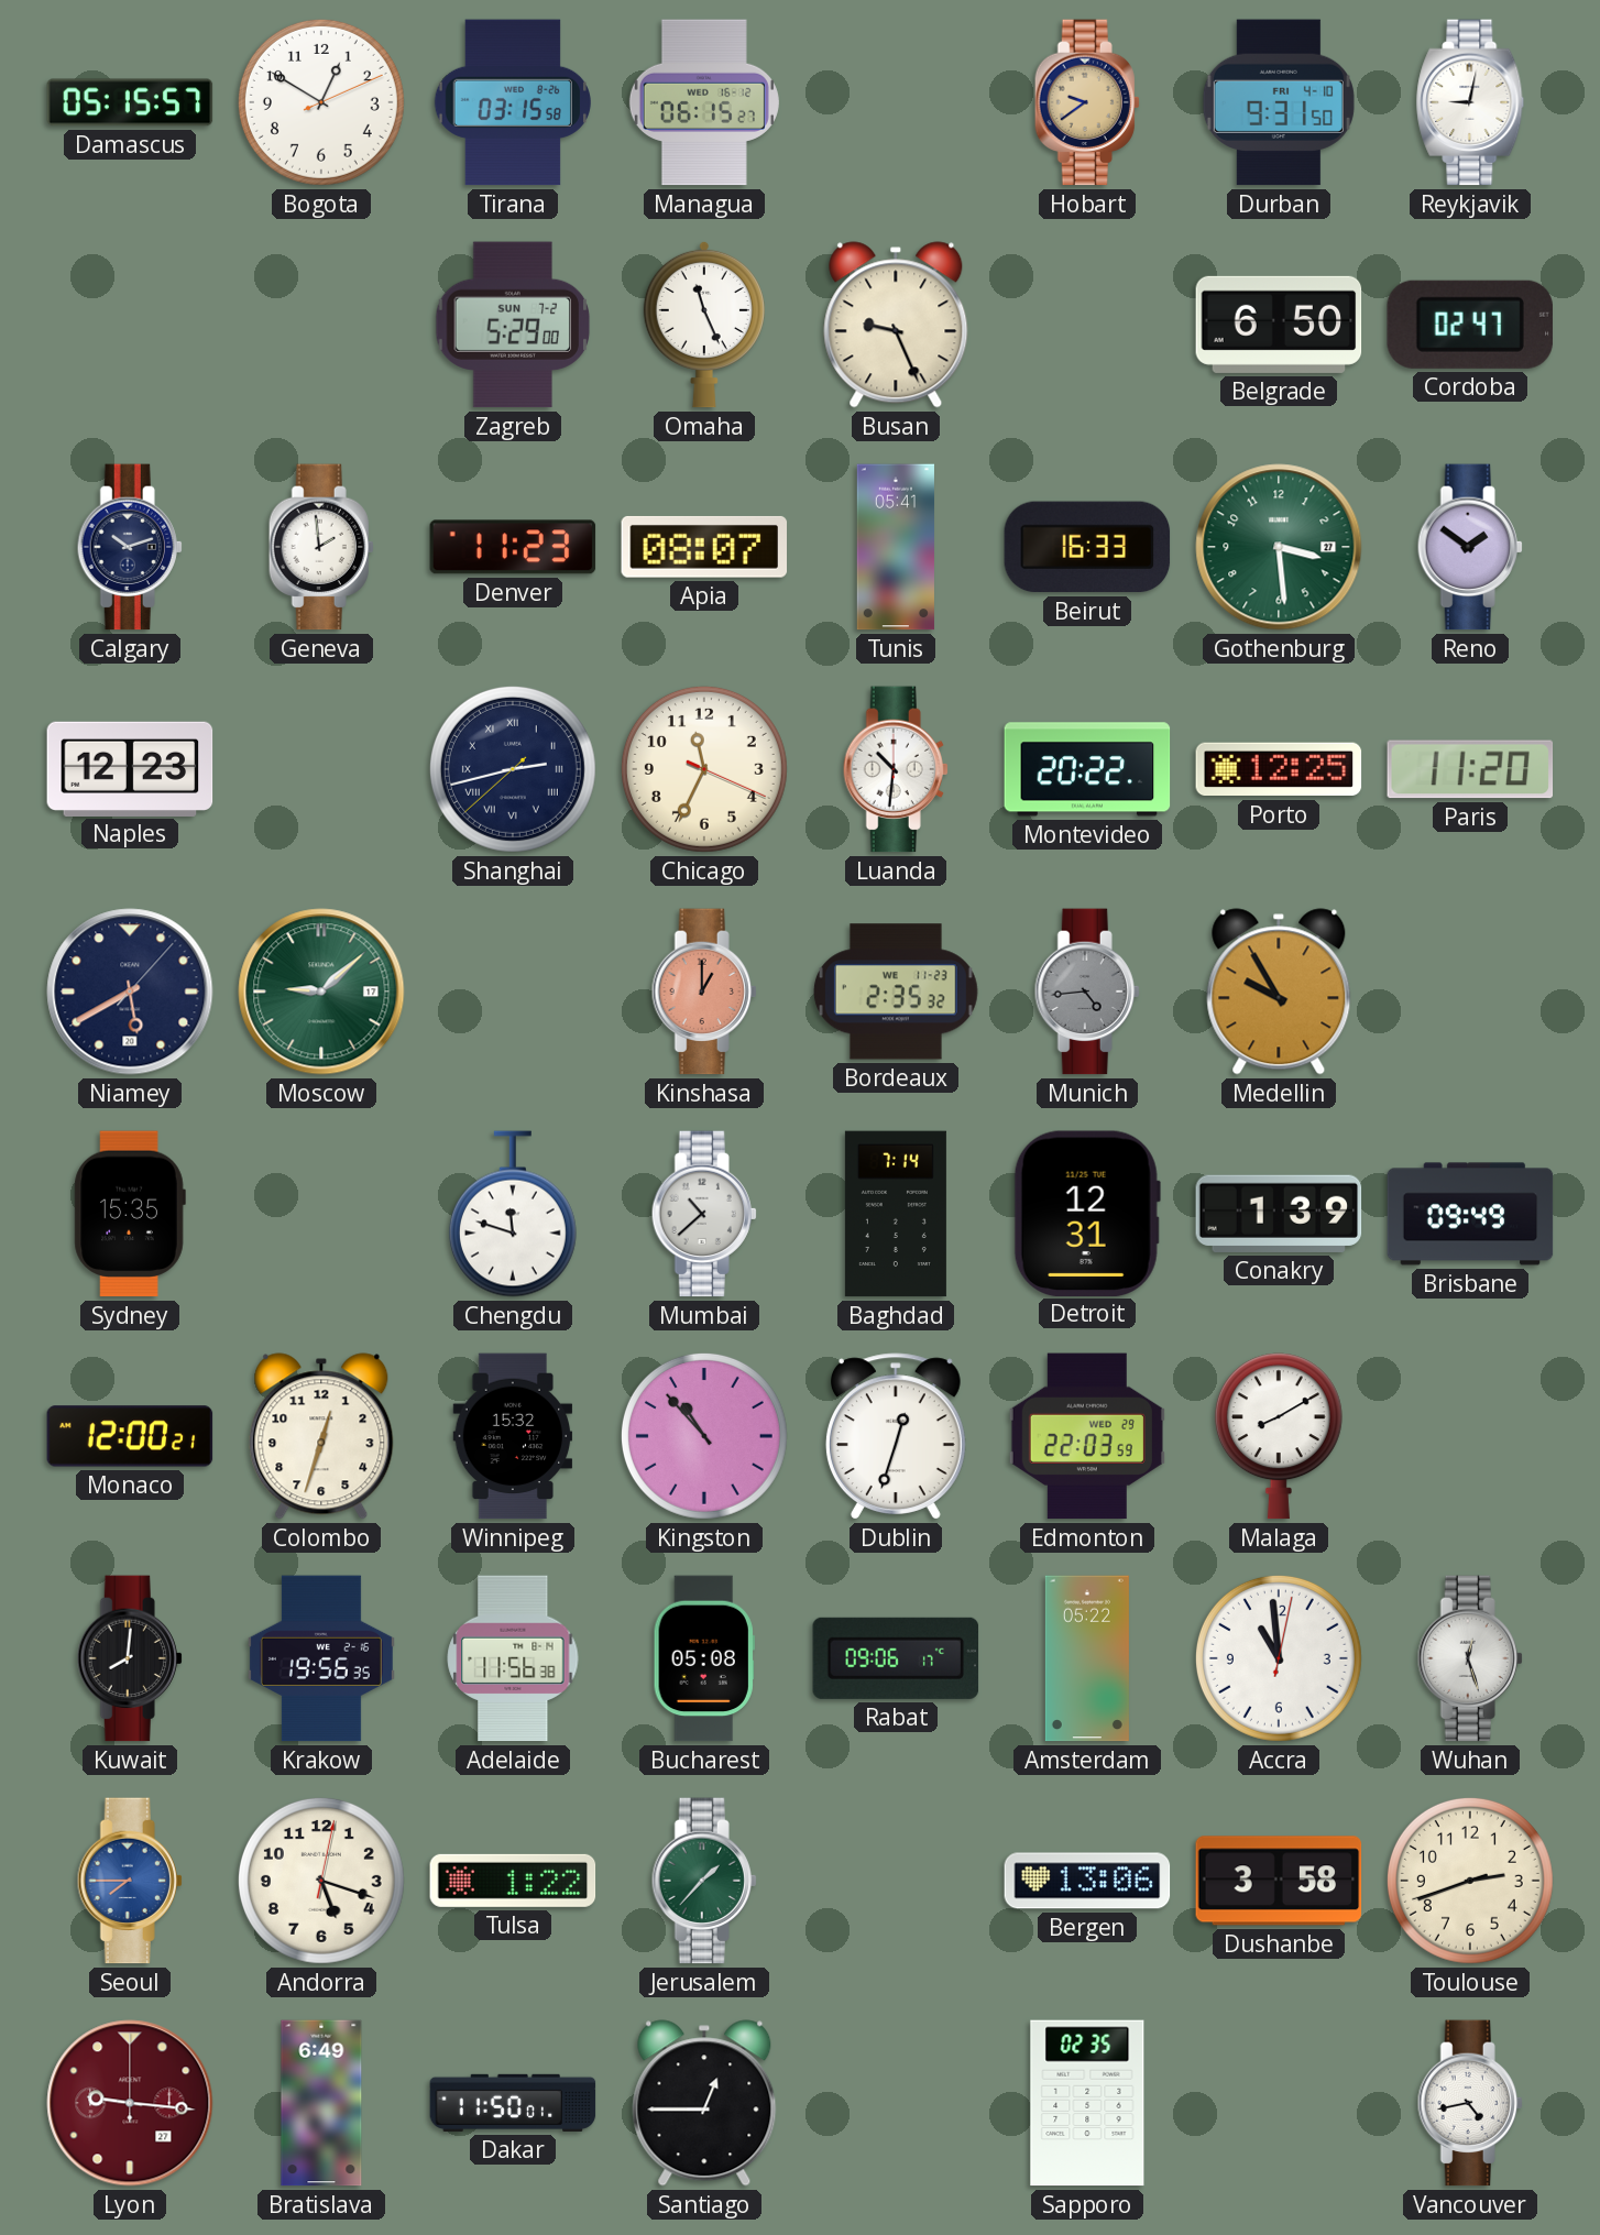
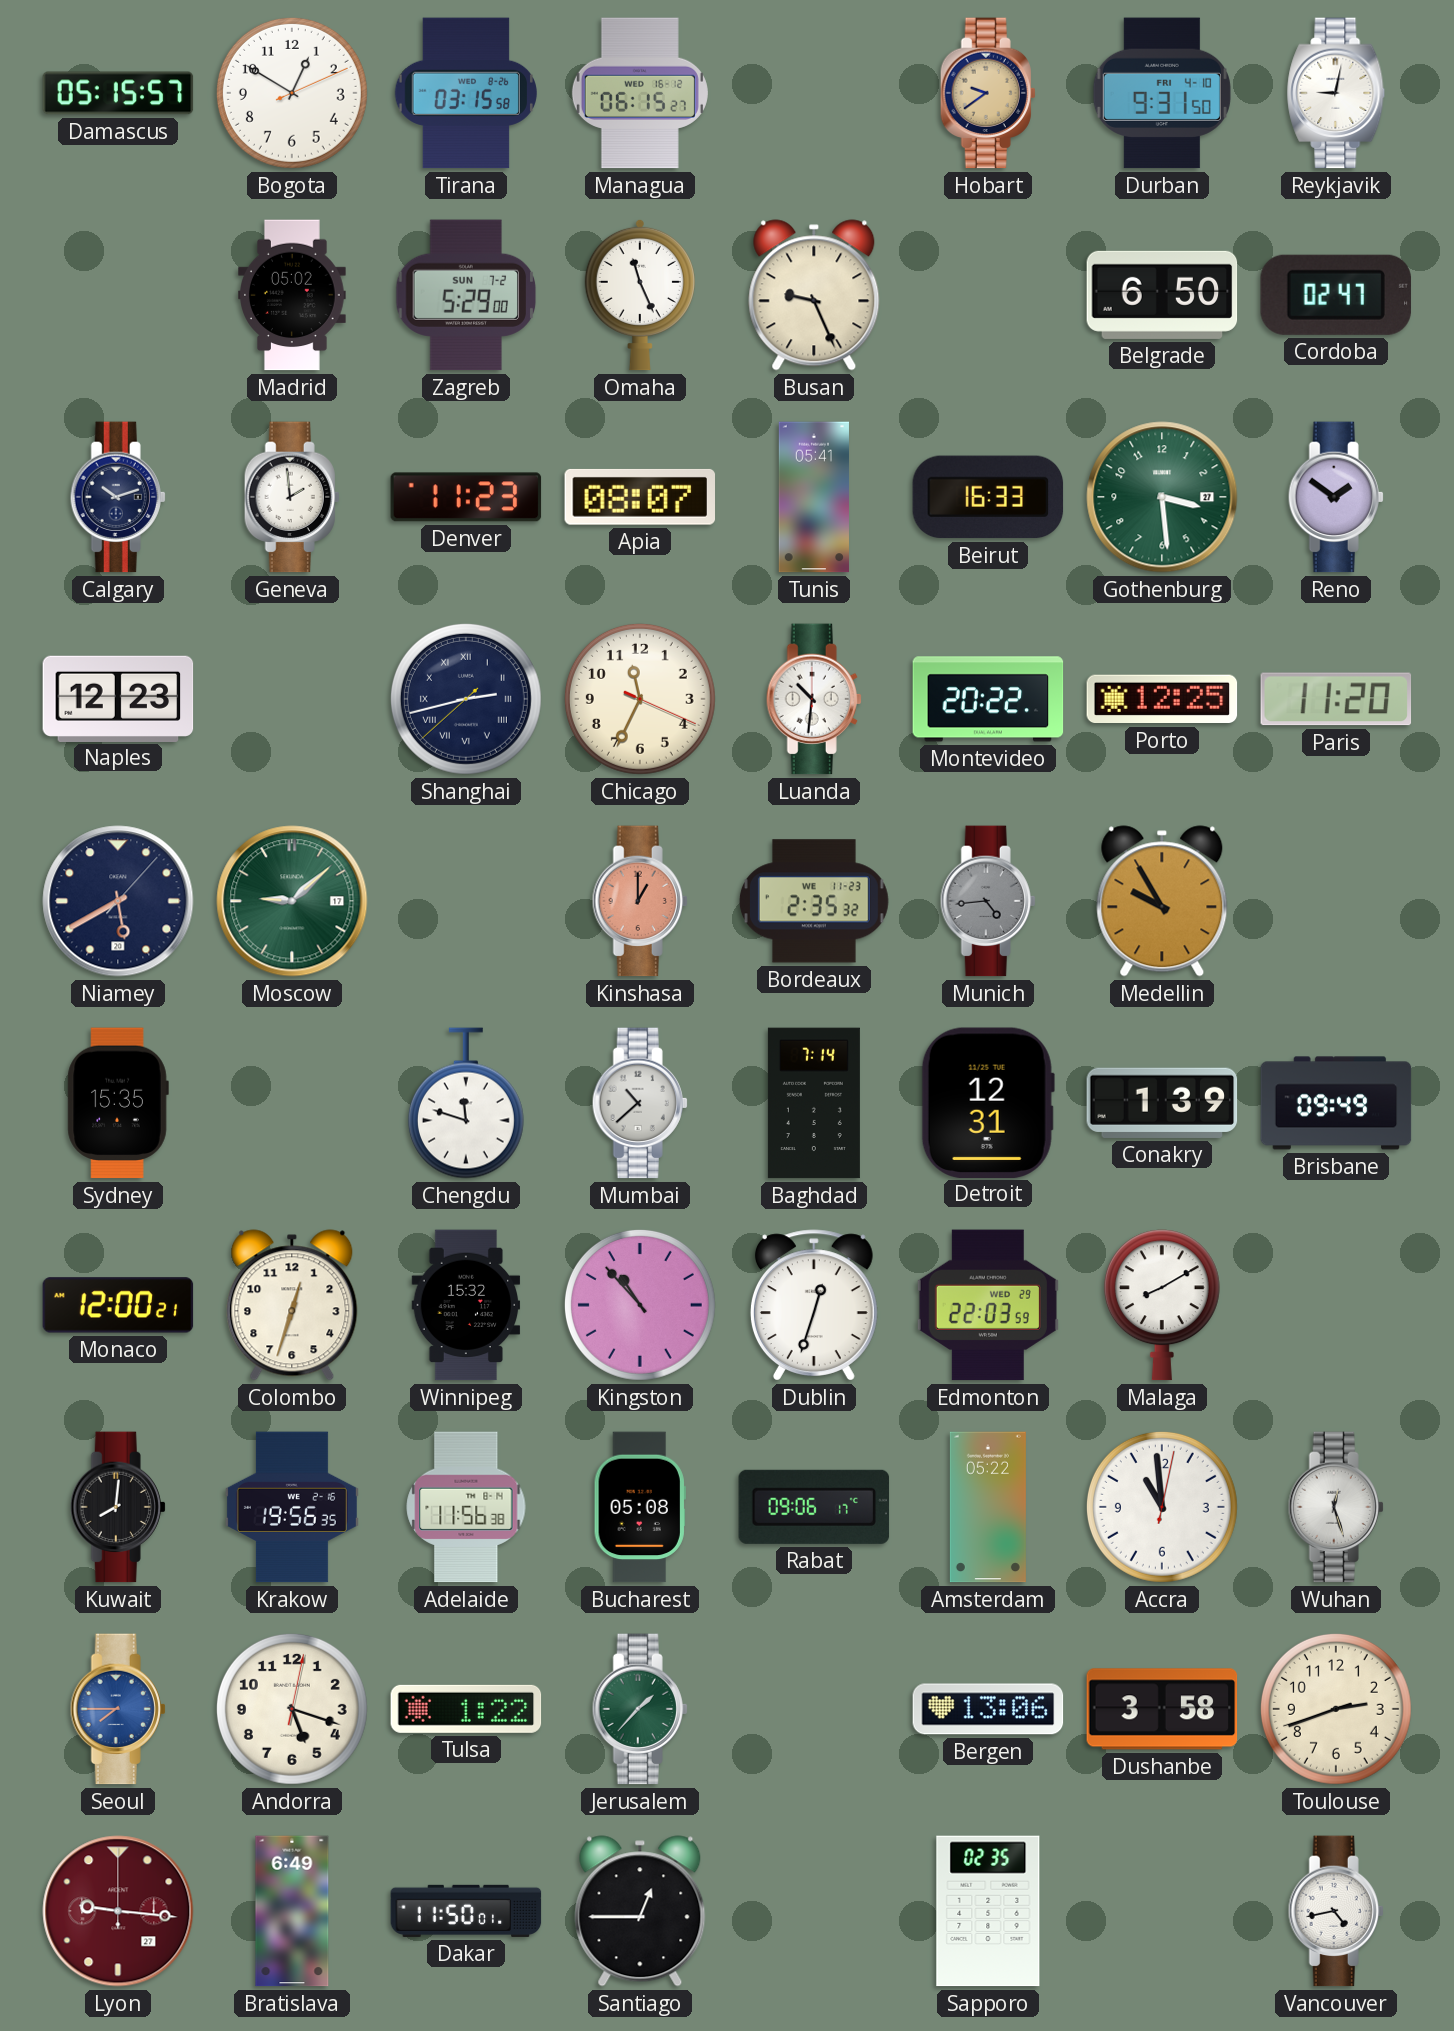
Madrid: none -> 05:02 (293, 295)
